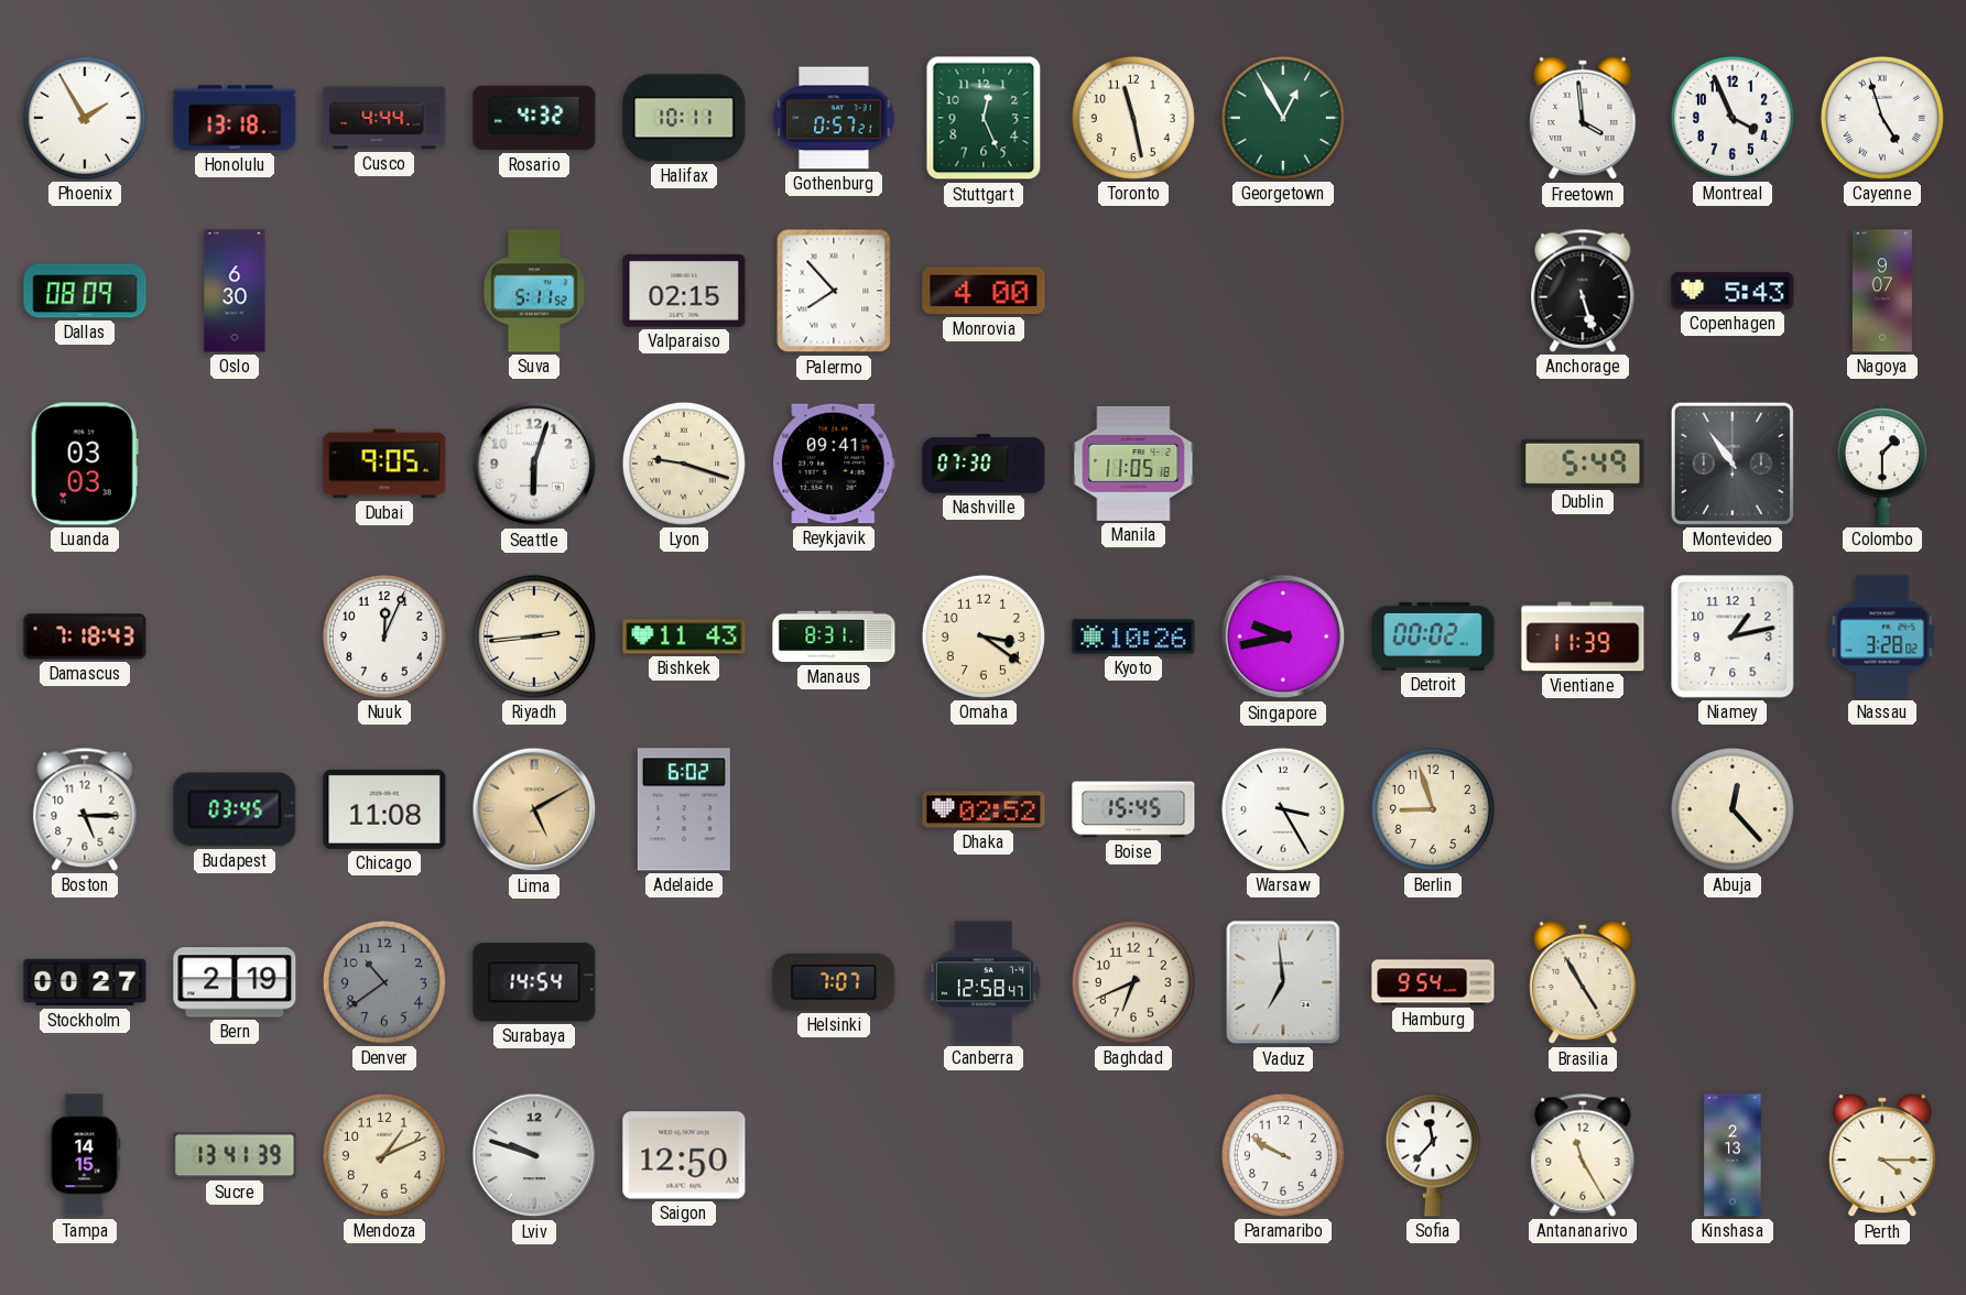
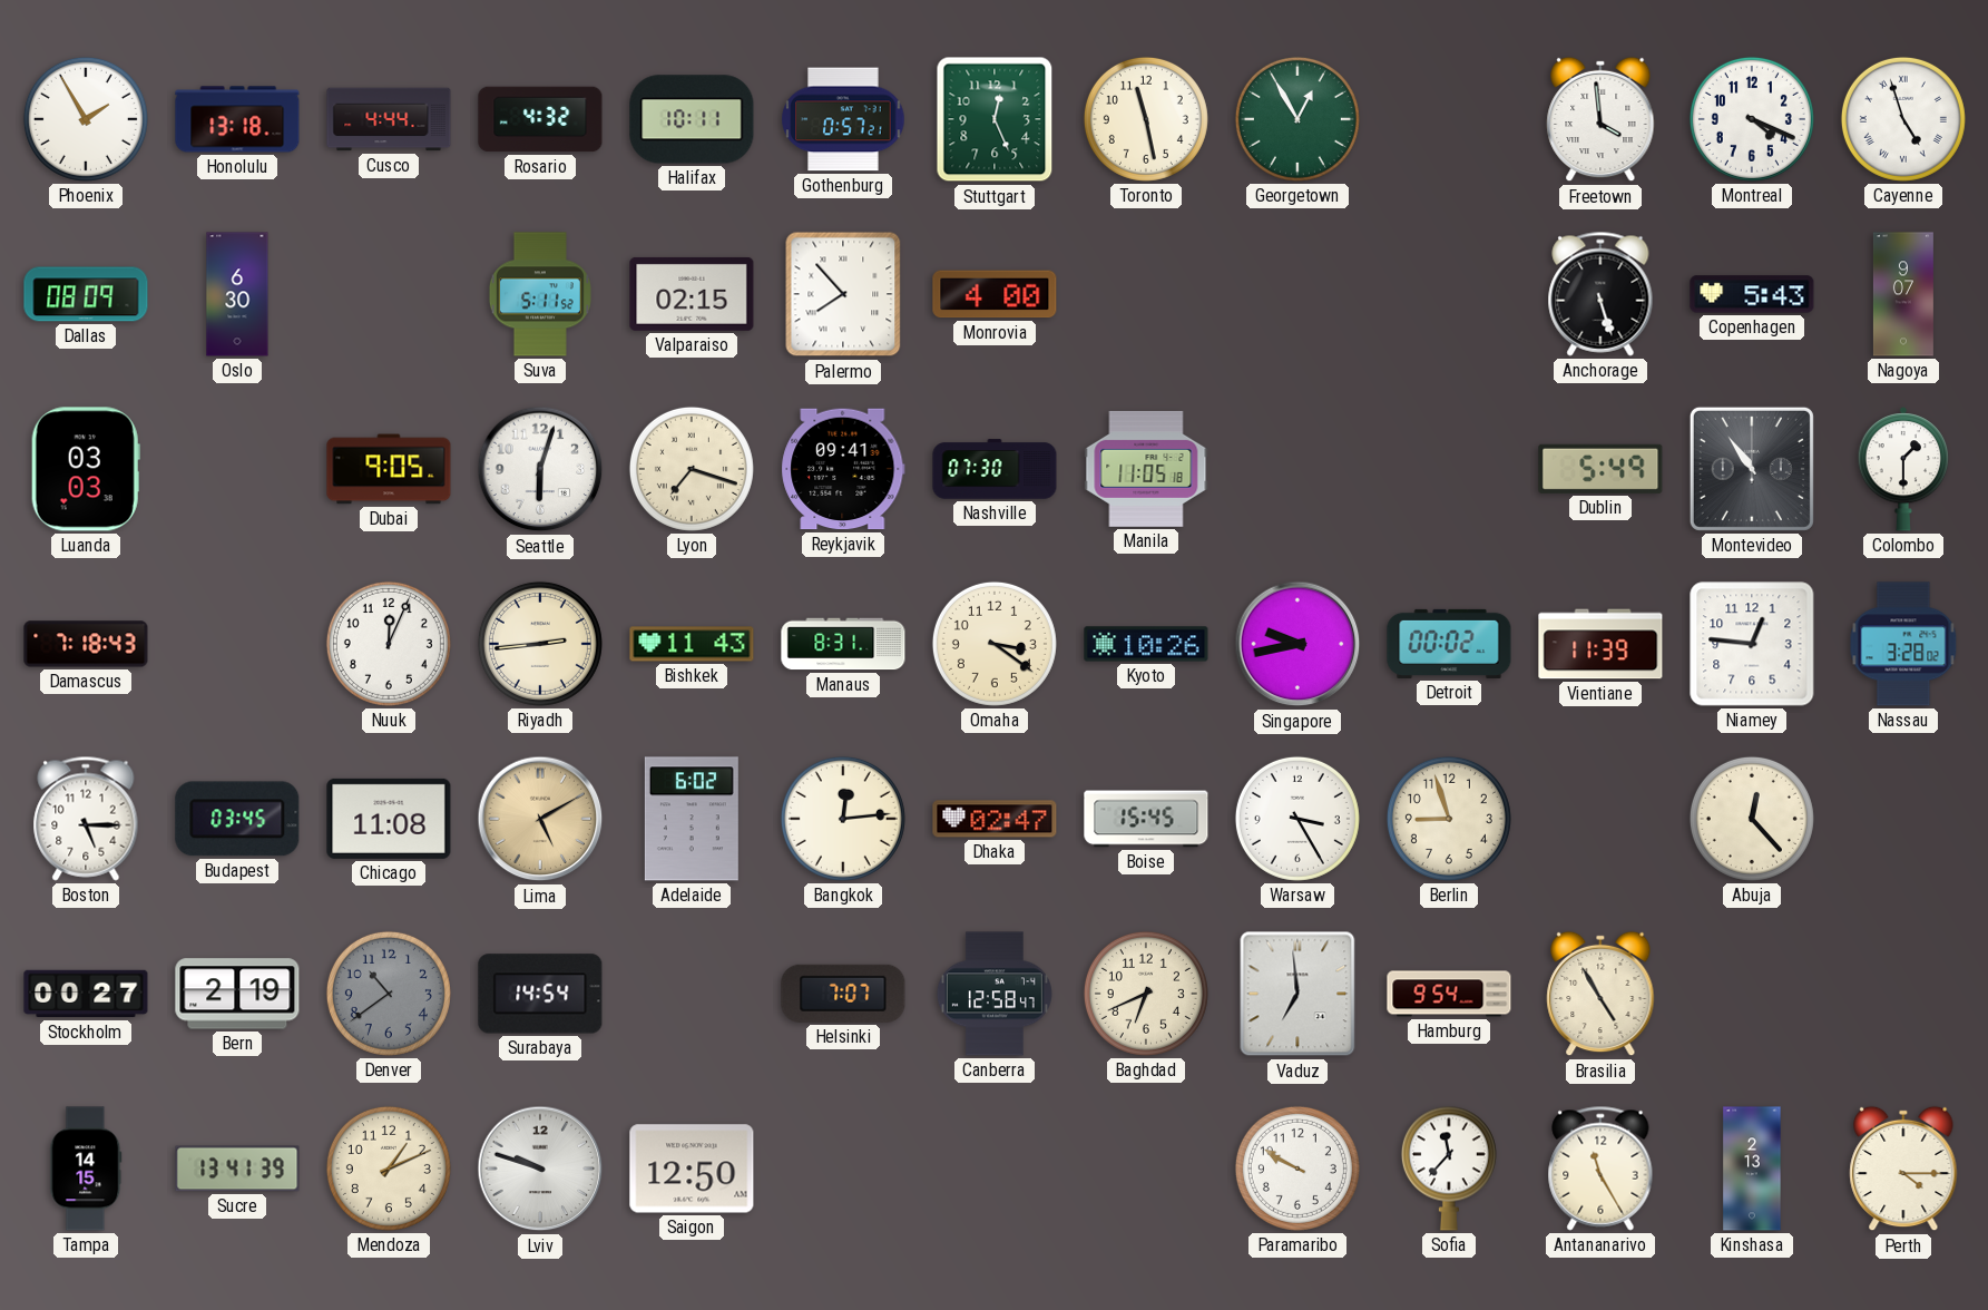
Montreal: 3:56 -> 4:19 (1752, 119)
Lyon: 9:18 -> 7:18 (692, 469)
Niamey: 1:13 -> 12:46 (1752, 644)
Bangkok: none -> 12:14 (843, 819)
Dhaka: 02:52 -> 02:47 (995, 819)
